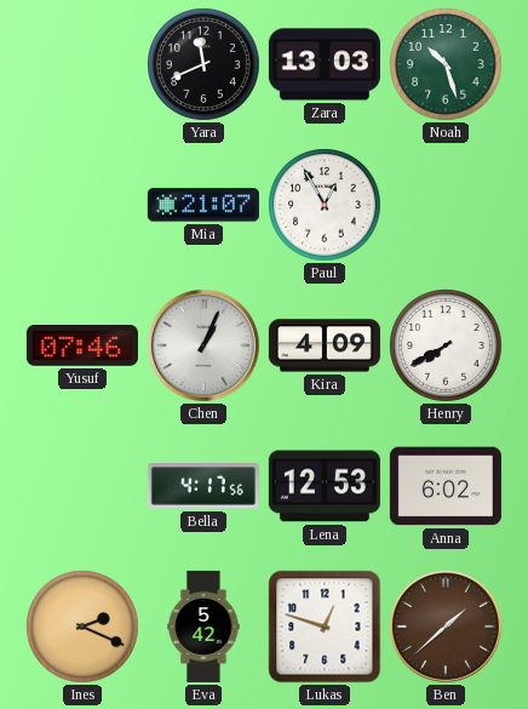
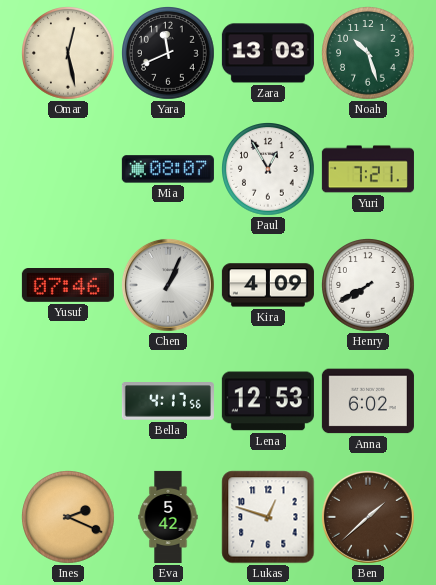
Omar: none -> 12:28 (69, 54)
Mia: 21:07 -> 08:07 (168, 169)
Yuri: none -> 7:21 (368, 169)
